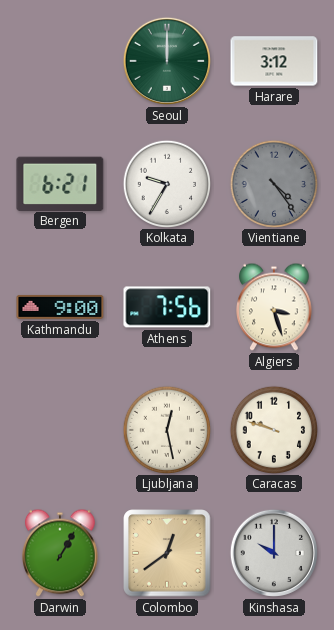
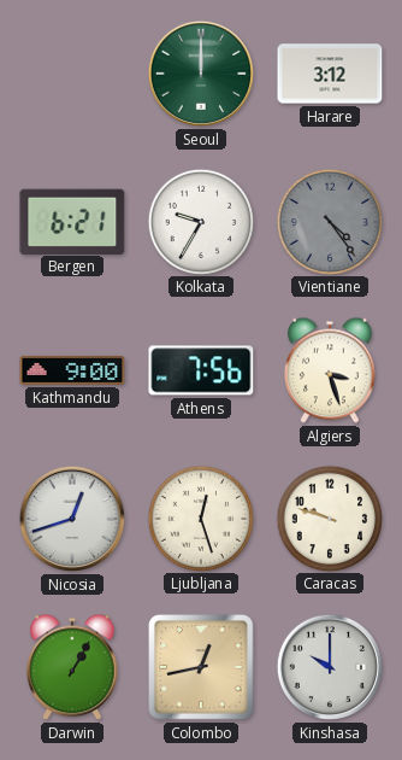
Nicosia: none -> 12:42 (72, 519)
Ljubljana: 12:28 -> 12:27 (200, 518)
Colombo: 12:39 -> 12:43 (201, 667)
